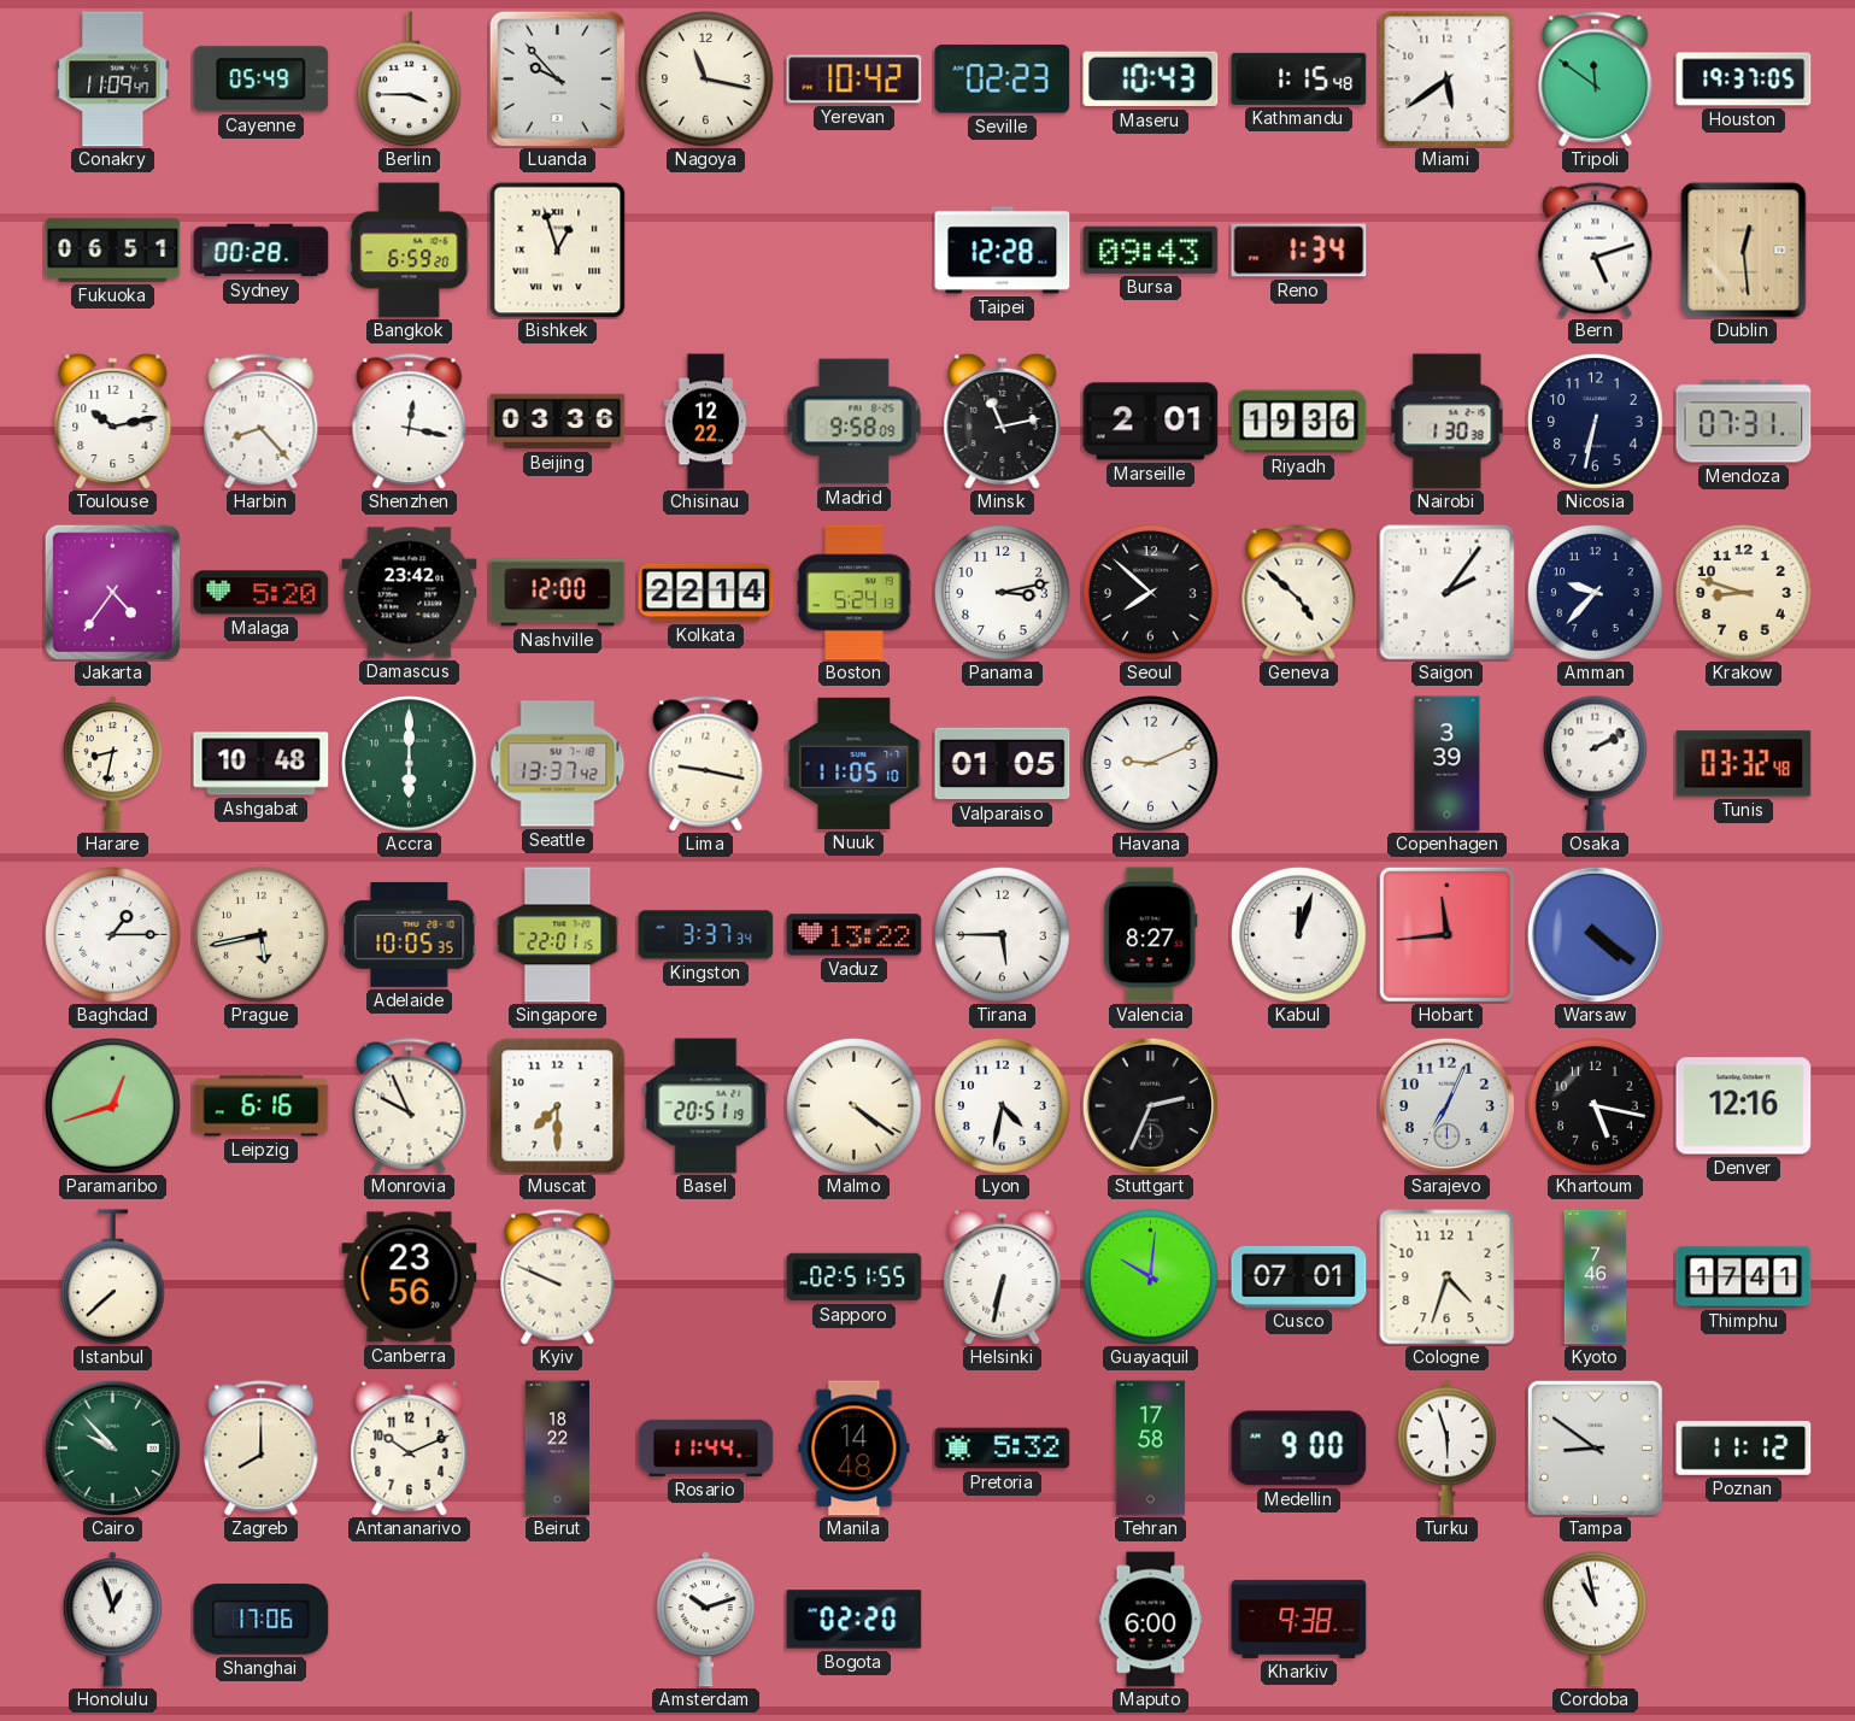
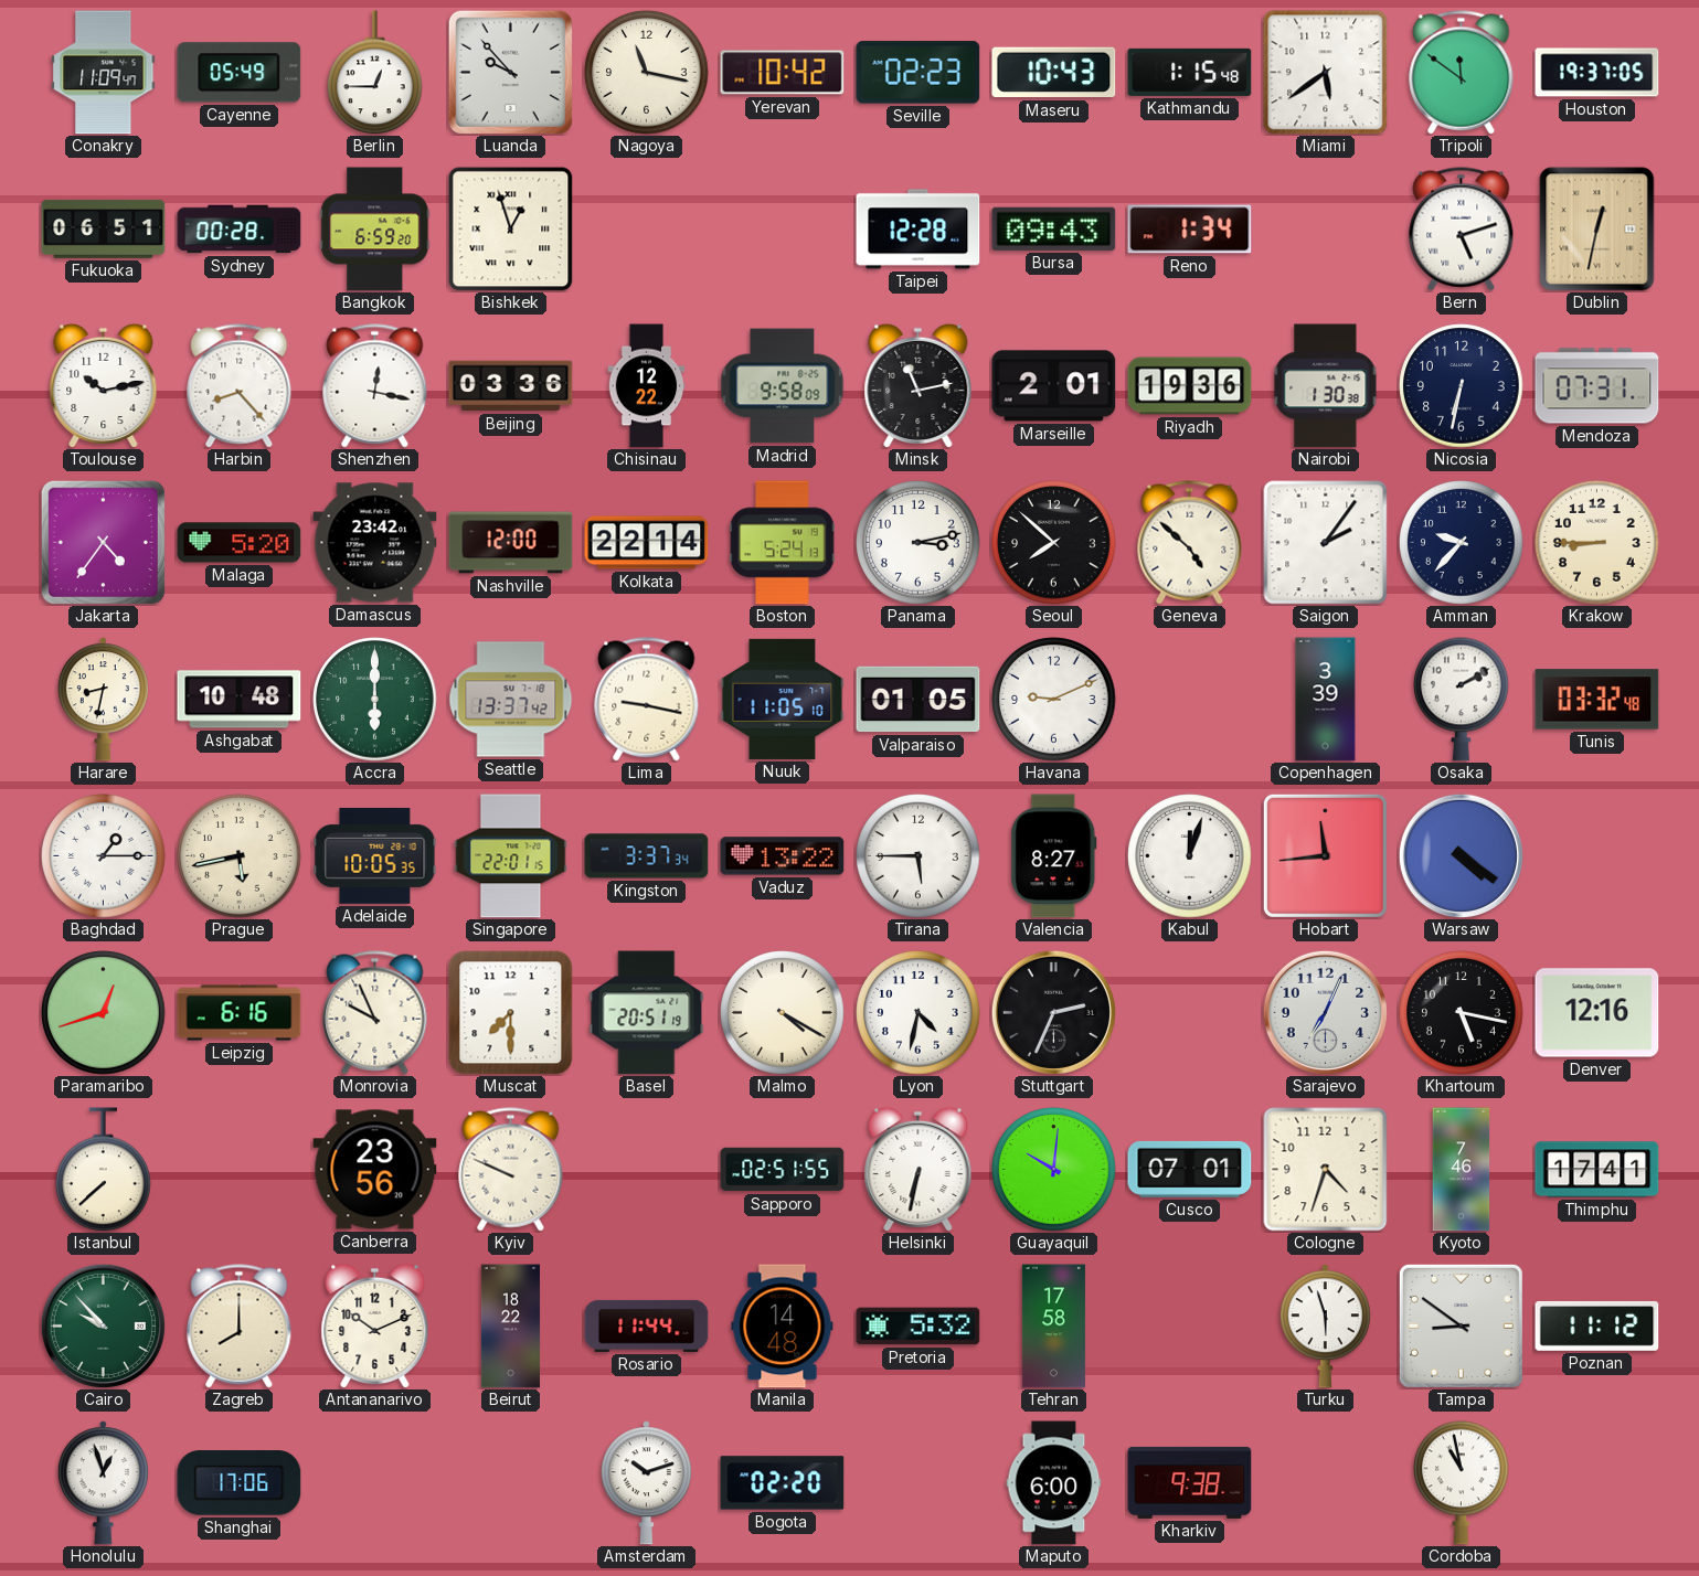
Berlin: 3:45 -> 12:45 (375, 73)
Dublin: 12:29 -> 12:32 (1597, 230)
Krakow: 8:48 -> 8:45 (1597, 543)
Malmo: 4:21 -> 4:20 (783, 1013)
Medellin: 9:00 -> none (1299, 1449)
